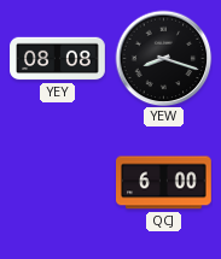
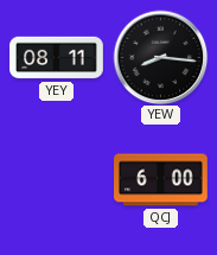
YEY: 08:08 -> 08:11 (57, 58)
YEW: 8:18 -> 8:16 (160, 57)
